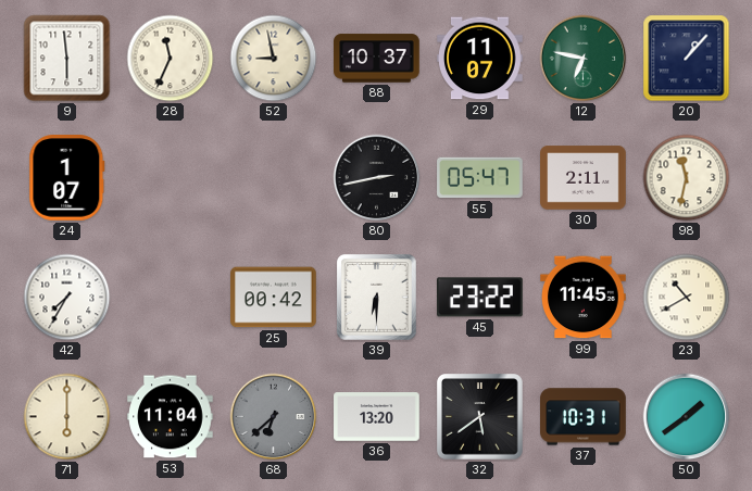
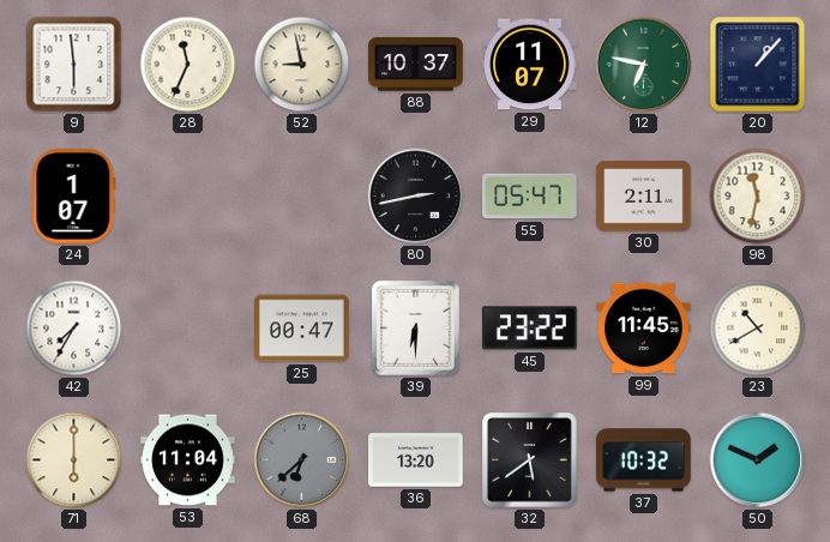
25: 00:42 -> 00:47 (302, 329)
37: 10:31 -> 10:32 (644, 460)
50: 1:39 -> 1:49 (758, 460)
